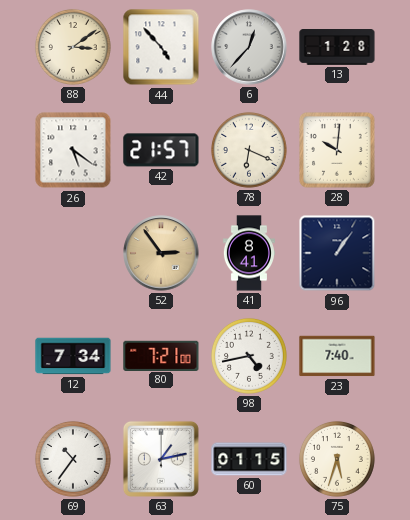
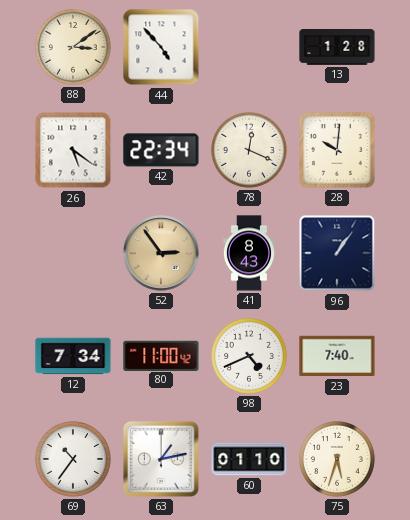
6: 12:37 -> none (249, 47)
42: 21:57 -> 22:34 (161, 150)
78: 6:19 -> 12:19 (249, 150)
41: 8:41 -> 8:43 (249, 253)
80: 7:21 -> 11:00 (161, 355)
98: 4:43 -> 4:41 (249, 356)
60: 01:15 -> 01:10 (249, 459)
